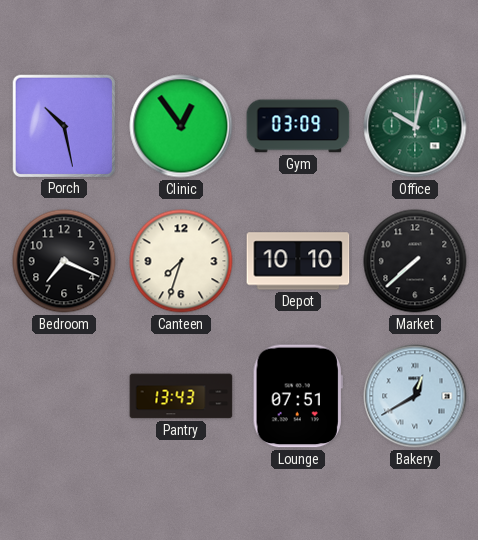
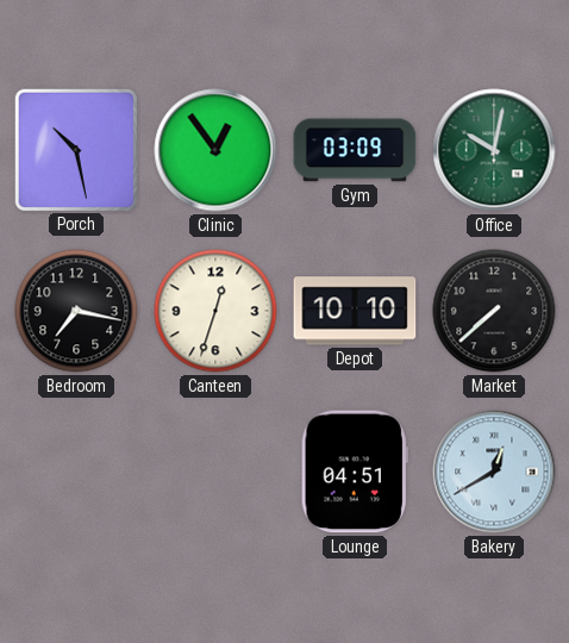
Bedroom: 7:19 -> 7:17 (76, 311)
Canteen: 7:33 -> 12:33 (215, 311)
Pantry: 13:43 -> none (181, 396)
Lounge: 07:51 -> 04:51 (355, 472)
